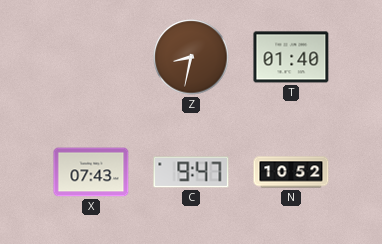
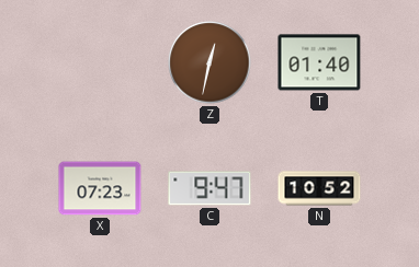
Z: 8:32 -> 12:32 (209, 62)
X: 07:43 -> 07:23 (100, 188)
